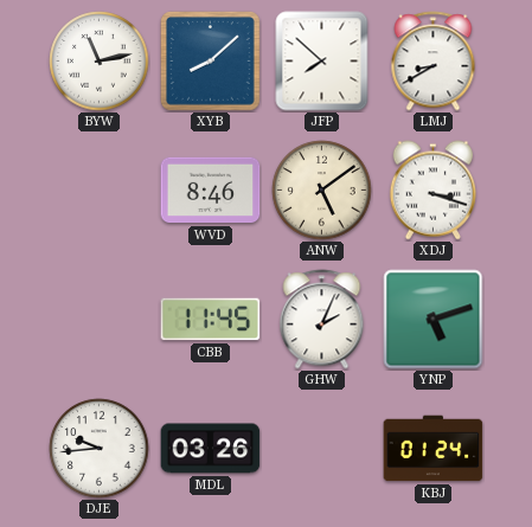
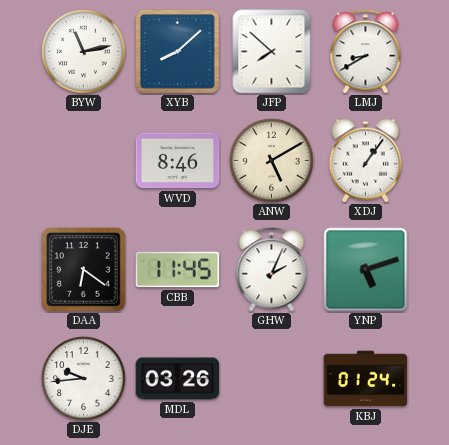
ANW: 5:09 -> 5:10 (272, 161)
XDJ: 3:18 -> 1:06 (365, 161)
DAA: none -> 6:21 (84, 270)
